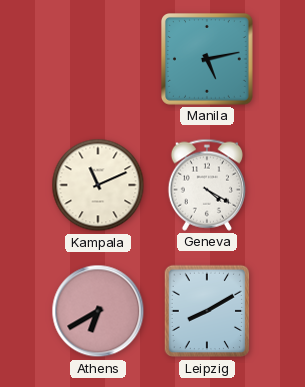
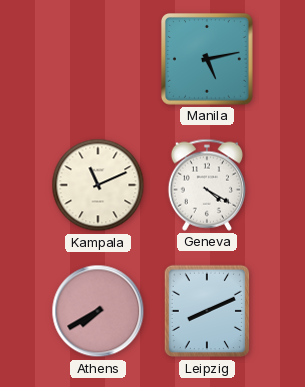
Athens: 6:40 -> 7:40 (98, 311)
Leipzig: 8:10 -> 8:11 (207, 311)
